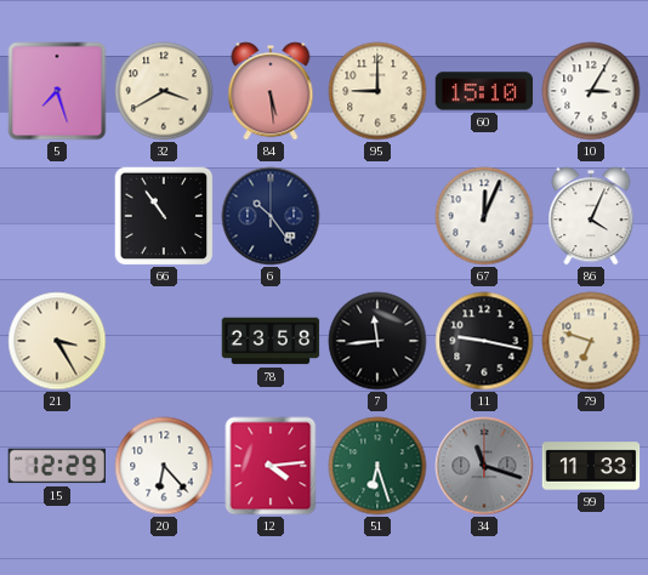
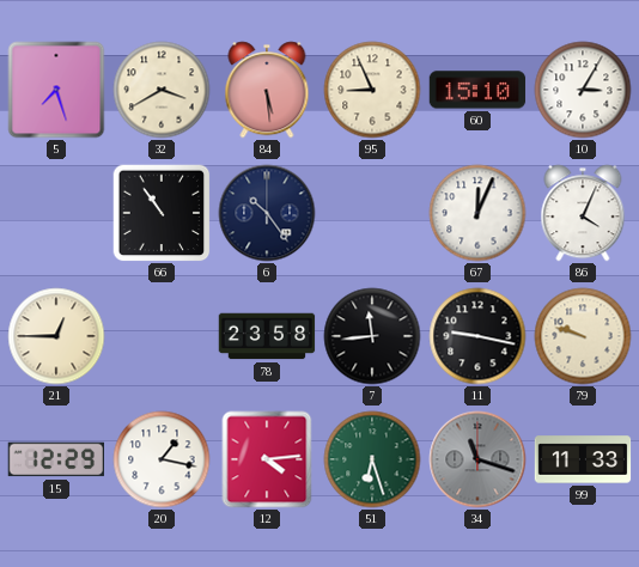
95: 9:00 -> 8:56 (372, 90)
21: 3:25 -> 12:45 (56, 336)
79: 6:48 -> 9:48 (583, 336)
20: 6:23 -> 1:17 (162, 459)
